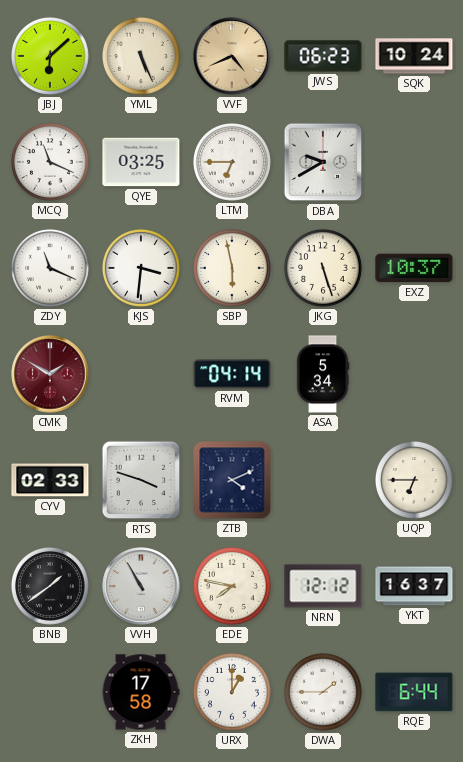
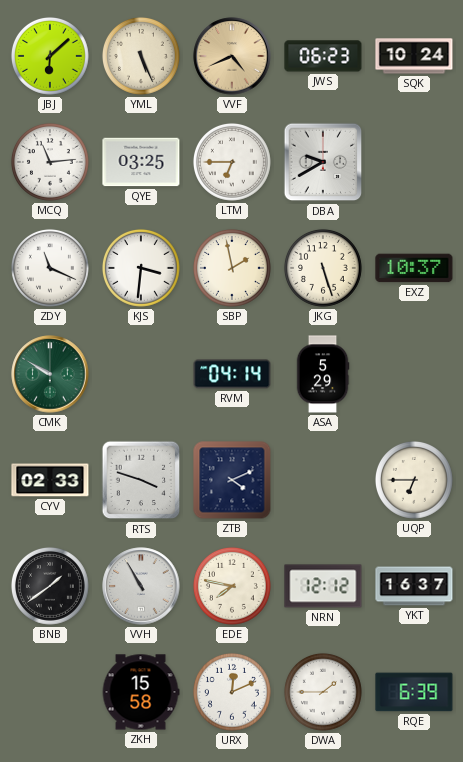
MCQ: 11:19 -> 11:14 (50, 162)
SBP: 5:58 -> 1:58 (232, 268)
CMK: 1:50 -> 9:50 (50, 374)
CMK dial: burgundy -> green (50, 374)
ASA: 5:34 -> 5:29 (323, 374)
ZKH: 17:58 -> 15:58 (141, 692)
URX: 1:00 -> 12:11 (232, 692)
RQE: 6:44 -> 6:39 (414, 692)
